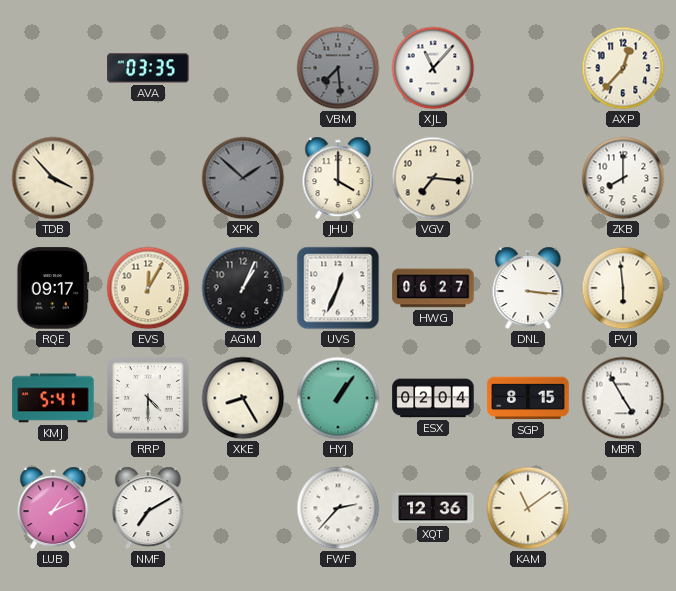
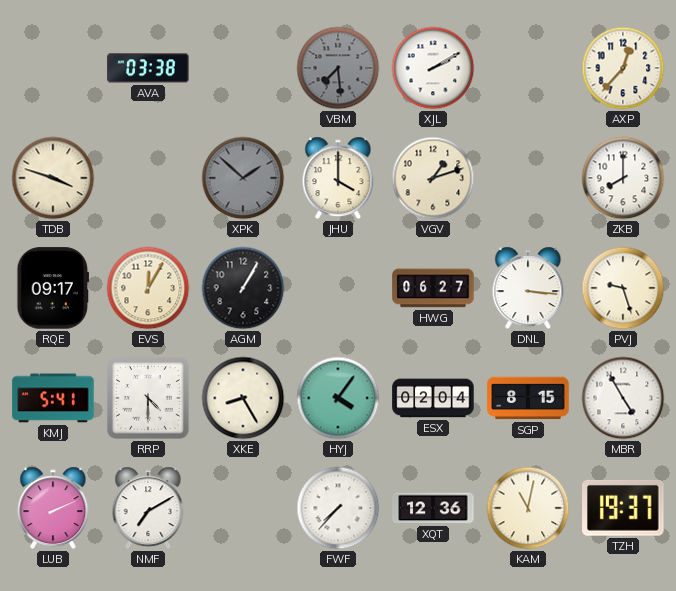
AVA: 03:35 -> 03:38 (148, 68)
XJL: 11:07 -> 2:10 (433, 68)
TDB: 3:53 -> 3:48 (53, 178)
VGV: 7:16 -> 1:12 (433, 178)
AGM: 1:04 -> 1:05 (243, 288)
UVS: 12:34 -> none (338, 288)
PVJ: 5:59 -> 9:27 (623, 288)
HYJ: 1:06 -> 4:06 (338, 398)
LUB: 1:11 -> 2:11 (53, 508)
FWF: 2:37 -> 7:37 (338, 508)
KAM: 11:09 -> 11:02 (528, 508)
TZH: none -> 19:37 (623, 508)
